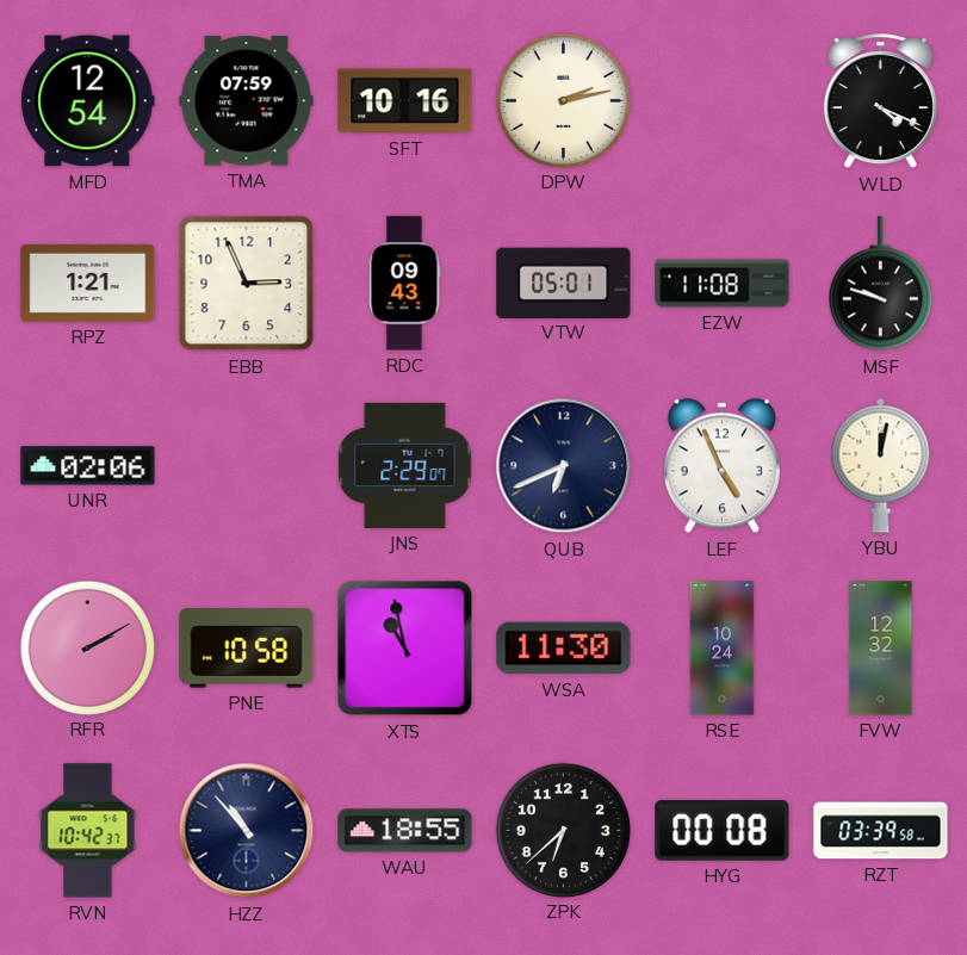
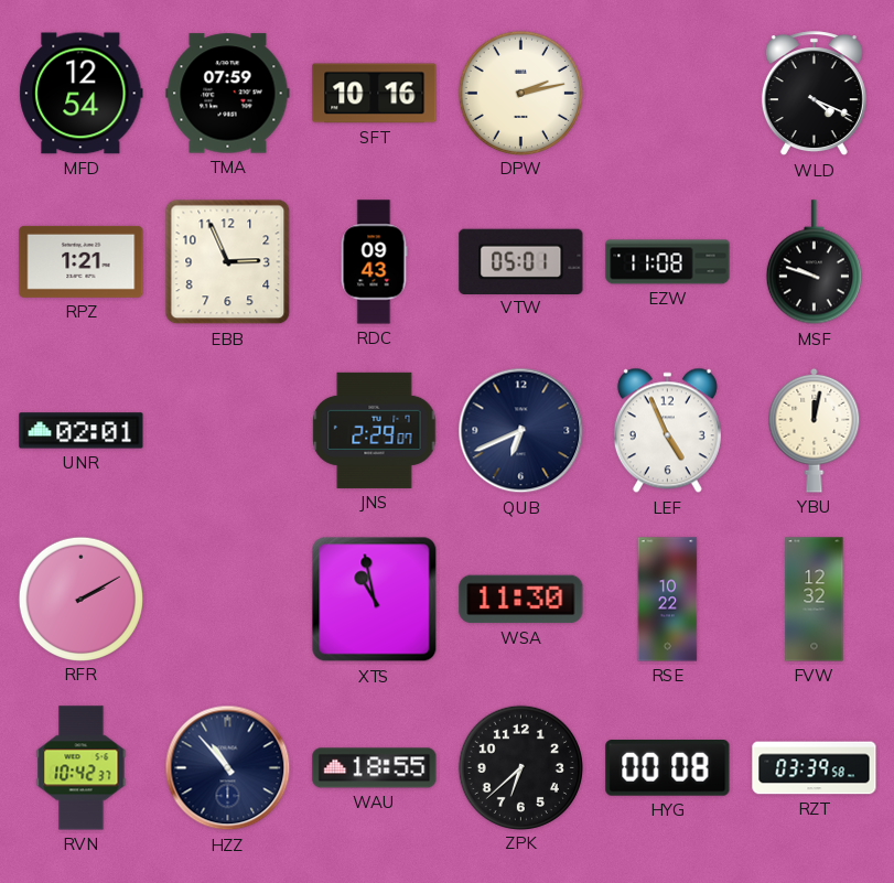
UNR: 02:06 -> 02:01 (82, 431)
PNE: 10:58 -> none (247, 649)
RSE: 10:24 -> 10:22 (668, 600)
